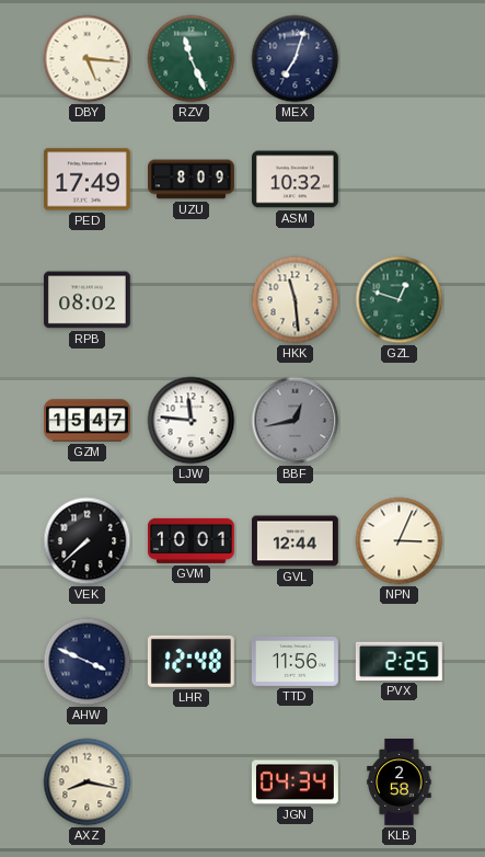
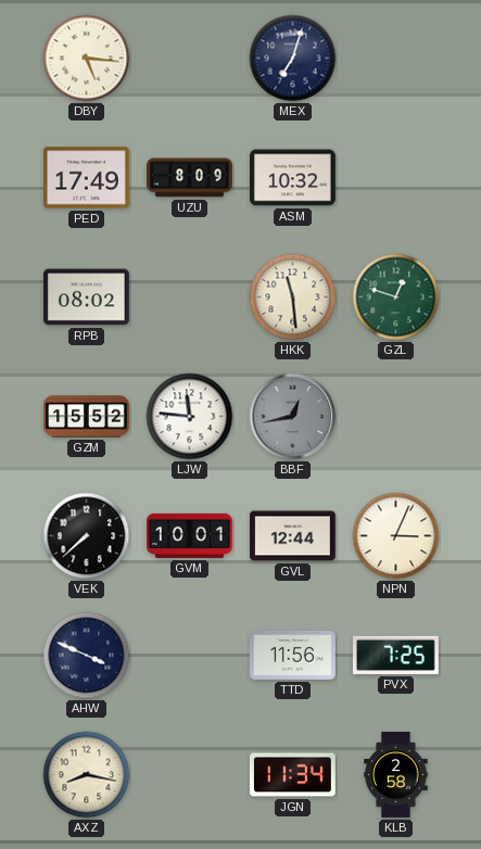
RZV: 11:26 -> none (192, 59)
GZM: 15:47 -> 15:52 (87, 417)
LHR: 12:48 -> none (190, 661)
PVX: 2:25 -> 7:25 (395, 655)
JGN: 04:34 -> 11:34 (292, 775)
